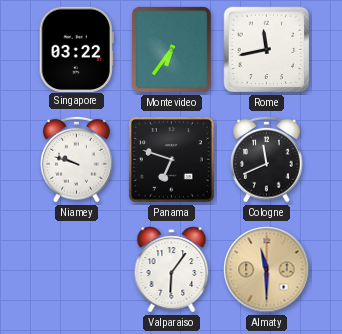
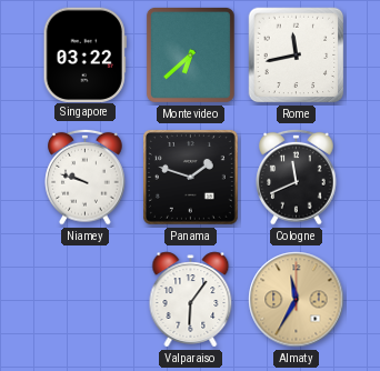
Montevideo: 6:36 -> 6:38 (190, 54)
Panama: 6:48 -> 1:48 (191, 178)
Almaty: 11:30 -> 11:35 (297, 300)
